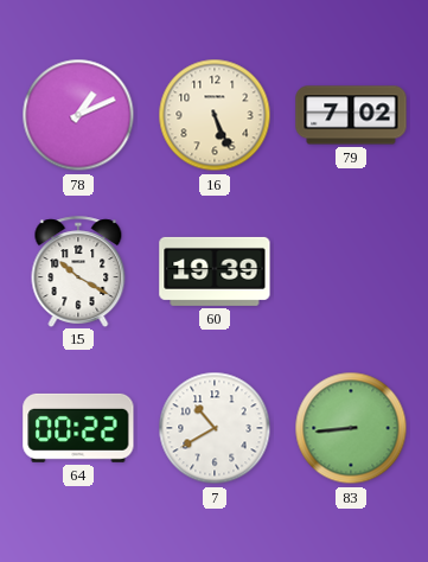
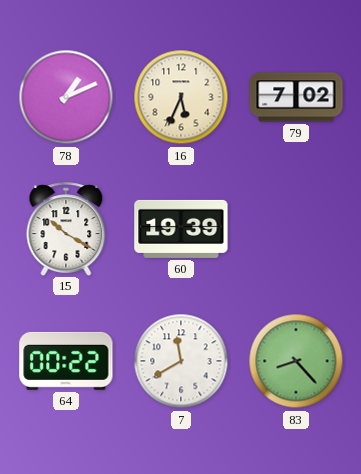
16: 5:26 -> 5:34 (181, 97)
7: 10:40 -> 11:40 (181, 361)
83: 8:44 -> 8:23 (296, 361)
